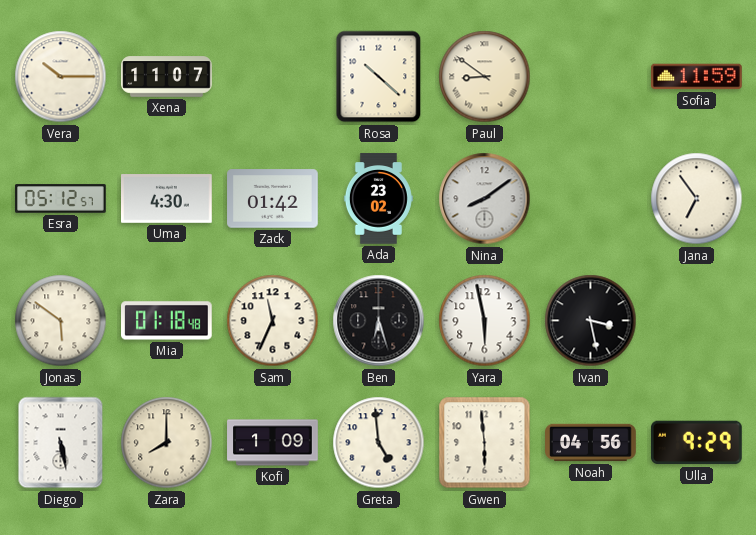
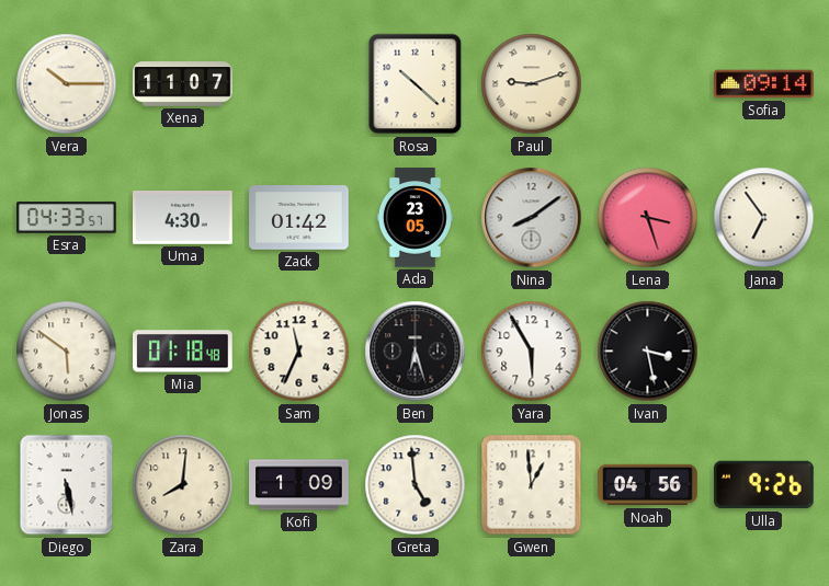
Paul: 8:51 -> 9:12 (532, 84)
Sofia: 11:59 -> 09:14 (764, 84)
Esra: 05:12 -> 04:33 (67, 218)
Ada: 23:02 -> 23:05 (414, 218)
Lena: none -> 3:27 (648, 218)
Yara: 5:58 -> 5:55 (532, 352)
Zara: 8:00 -> 8:01 (183, 485)
Gwen: 5:59 -> 12:59 (532, 485)
Ulla: 9:29 -> 9:26 (764, 485)
